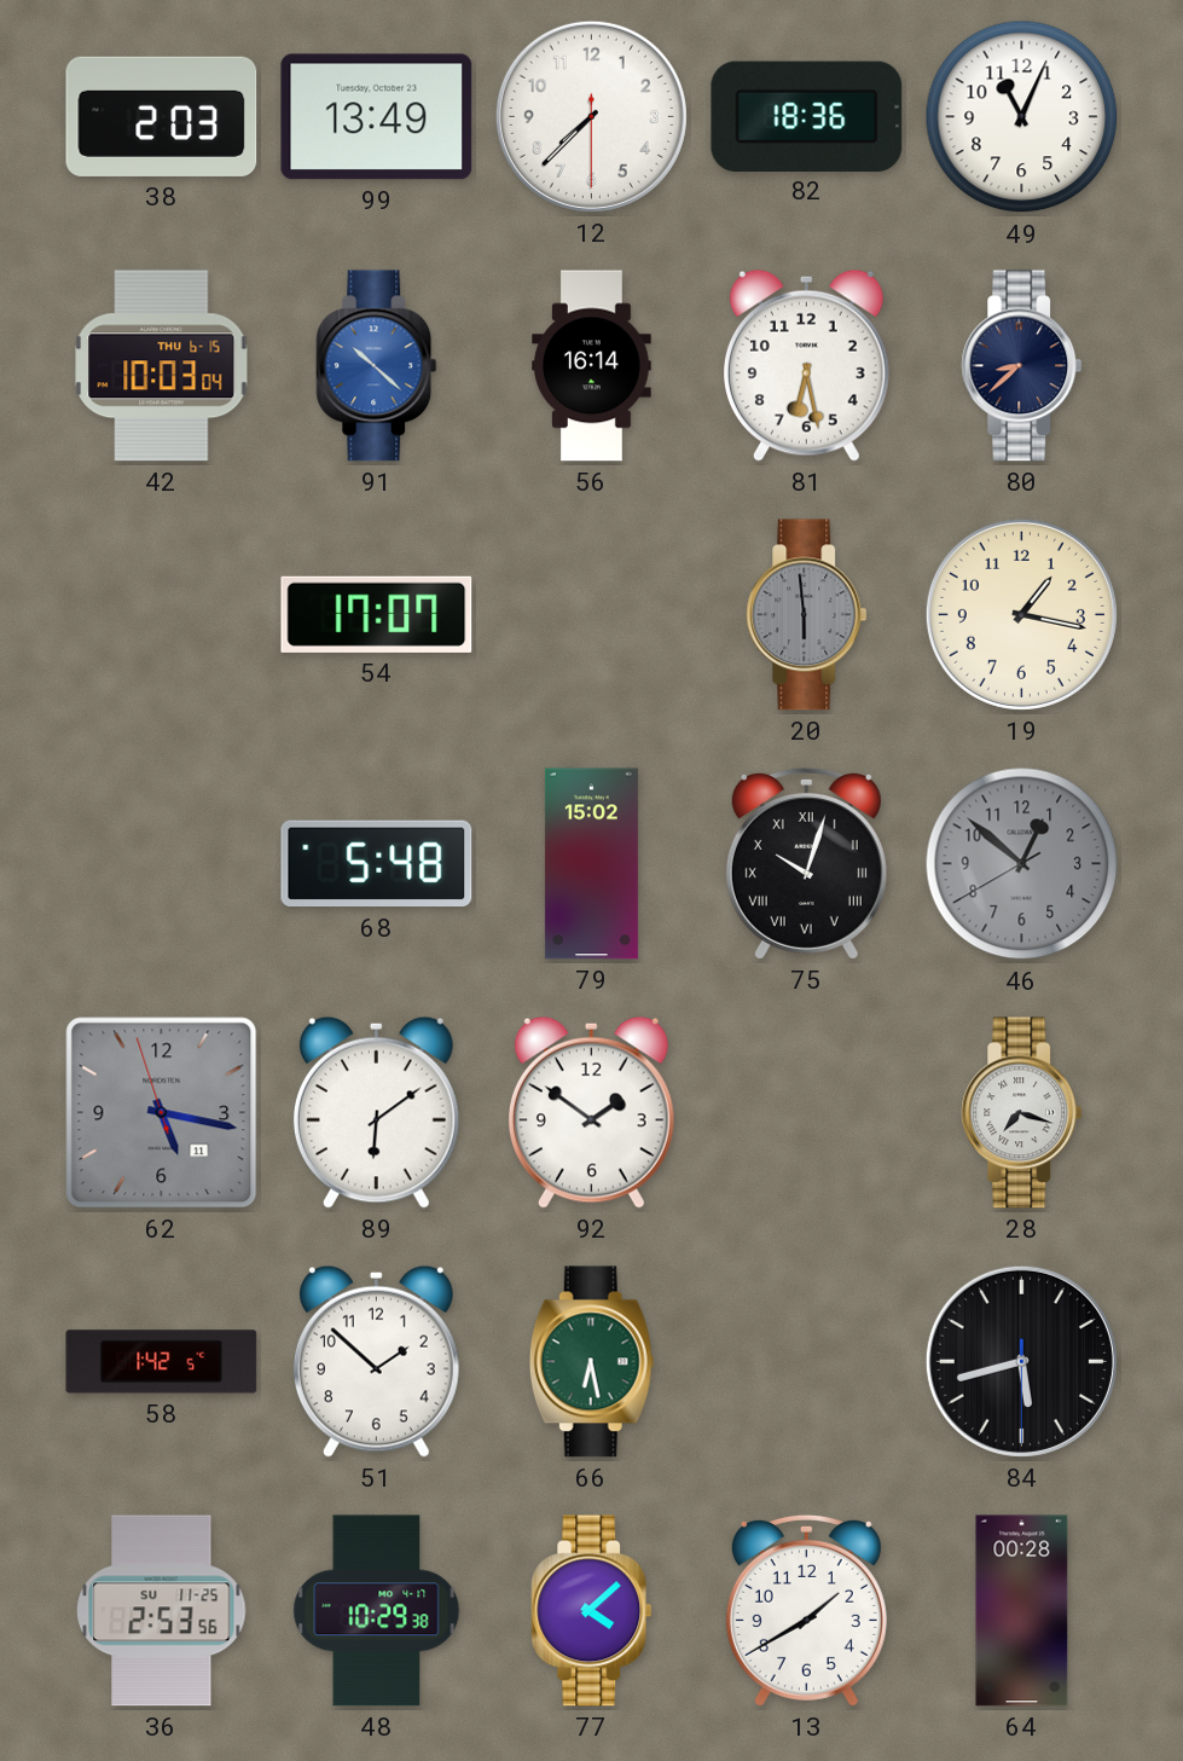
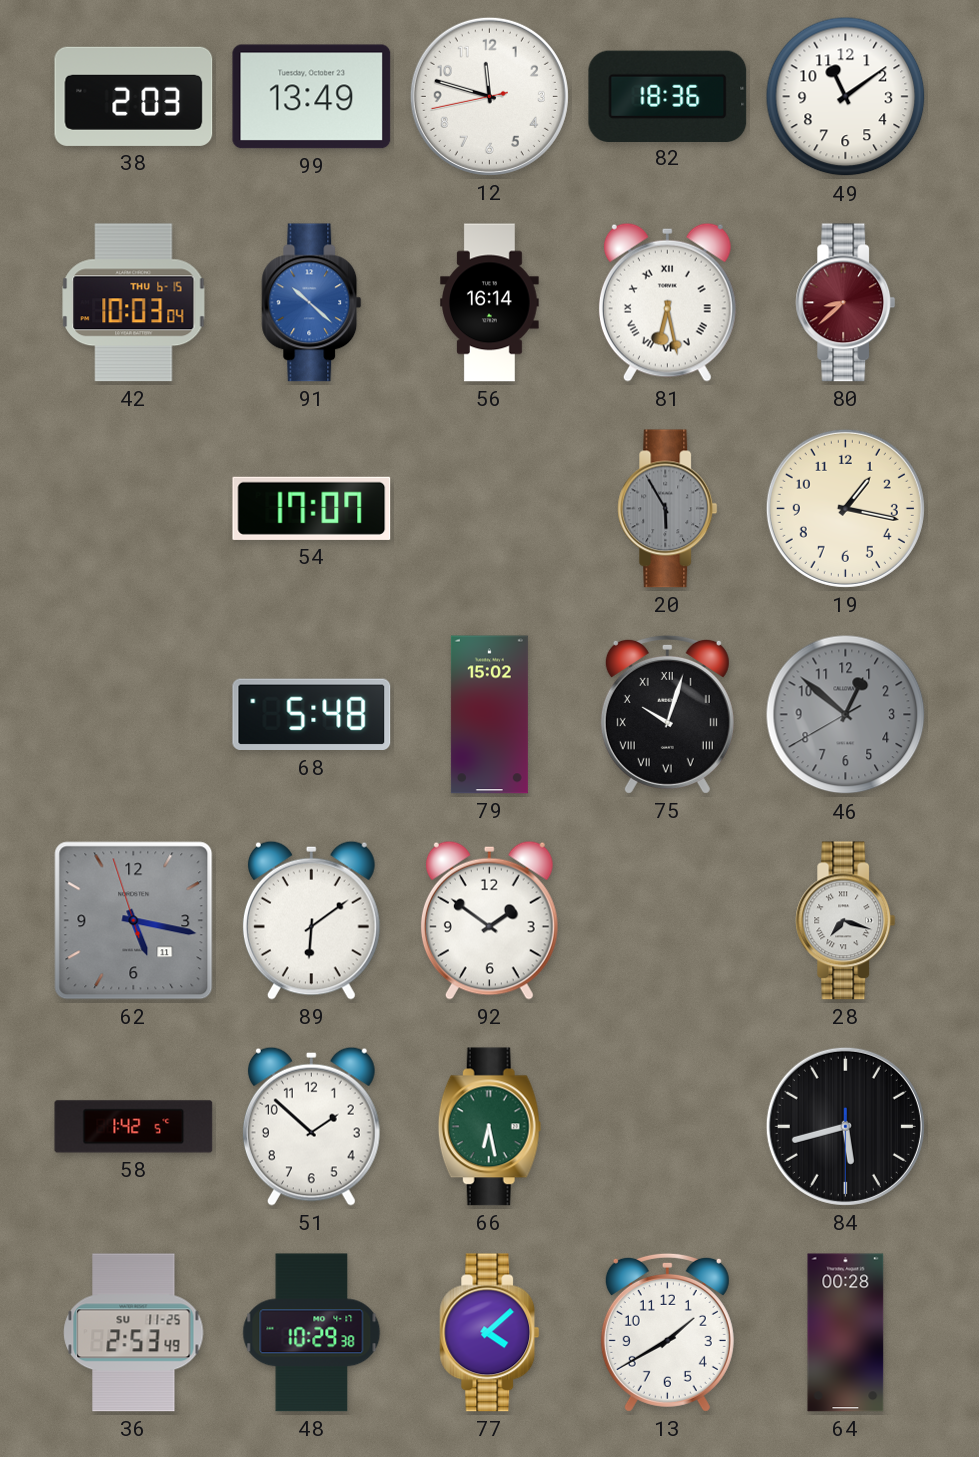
12: 7:37 -> 11:47 (489, 96)
49: 11:04 -> 11:09 (846, 97)
81 numerals: Arabic -> Roman (667, 302)
80 dial: navy -> burgundy (846, 303)
20: 5:59 -> 5:55 (668, 509)
36: 2:53:56 -> 2:53:49 (134, 1333)
